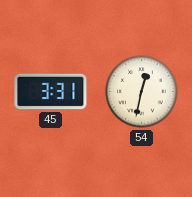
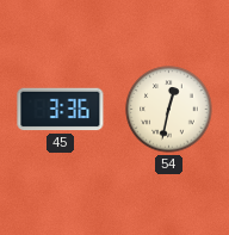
45: 3:31 -> 3:36 (61, 110)
